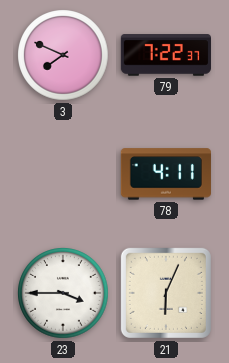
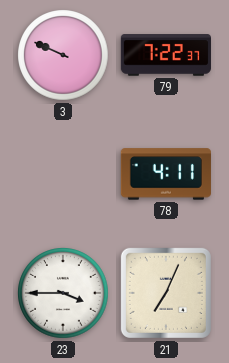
3: 7:49 -> 9:49 (63, 55)
21: 6:04 -> 7:04 (166, 293)
